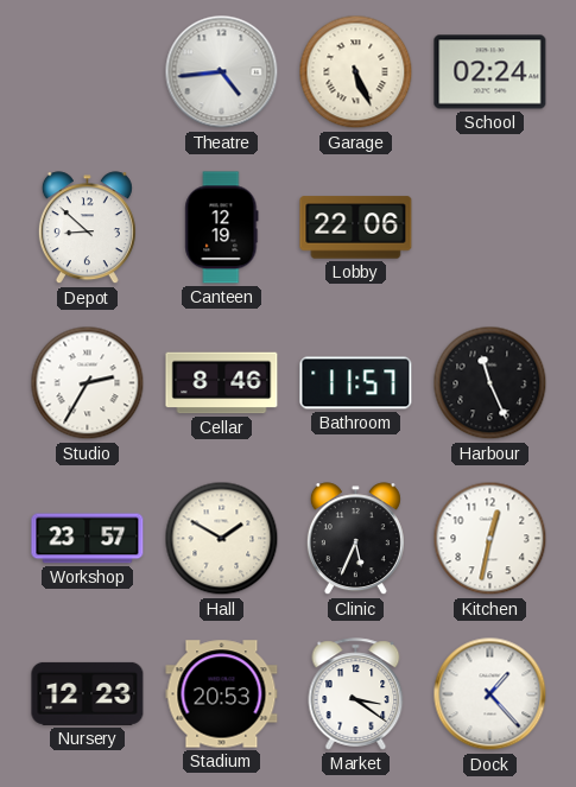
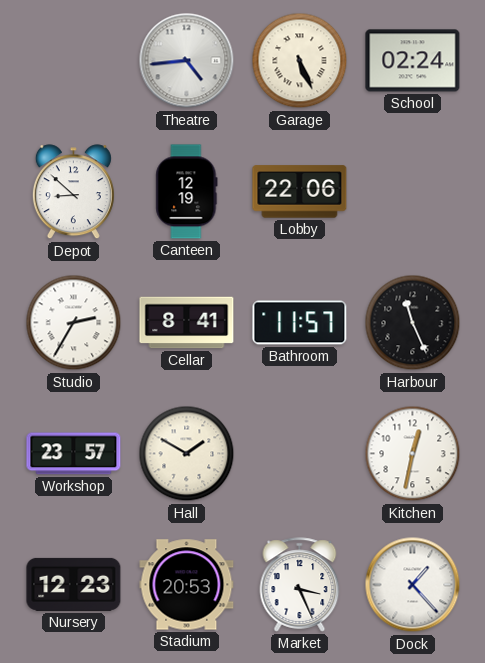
Cellar: 8:46 -> 8:41 (187, 323)
Clinic: 5:34 -> none (355, 539)
Market: 3:21 -> 3:26 (300, 585)
